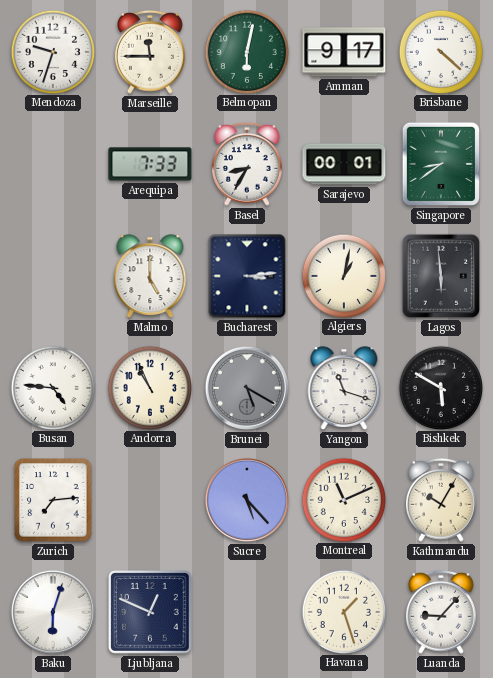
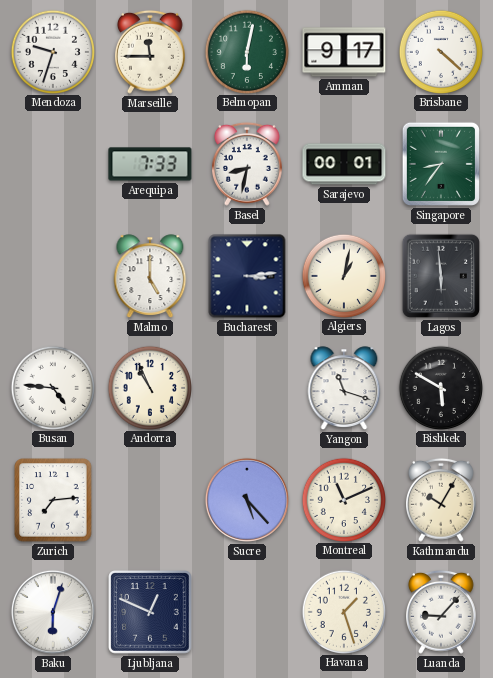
Basel: 8:35 -> 8:32 (248, 164)
Singapore: 8:39 -> 8:36 (441, 164)
Brunei: 5:20 -> none (247, 388)
